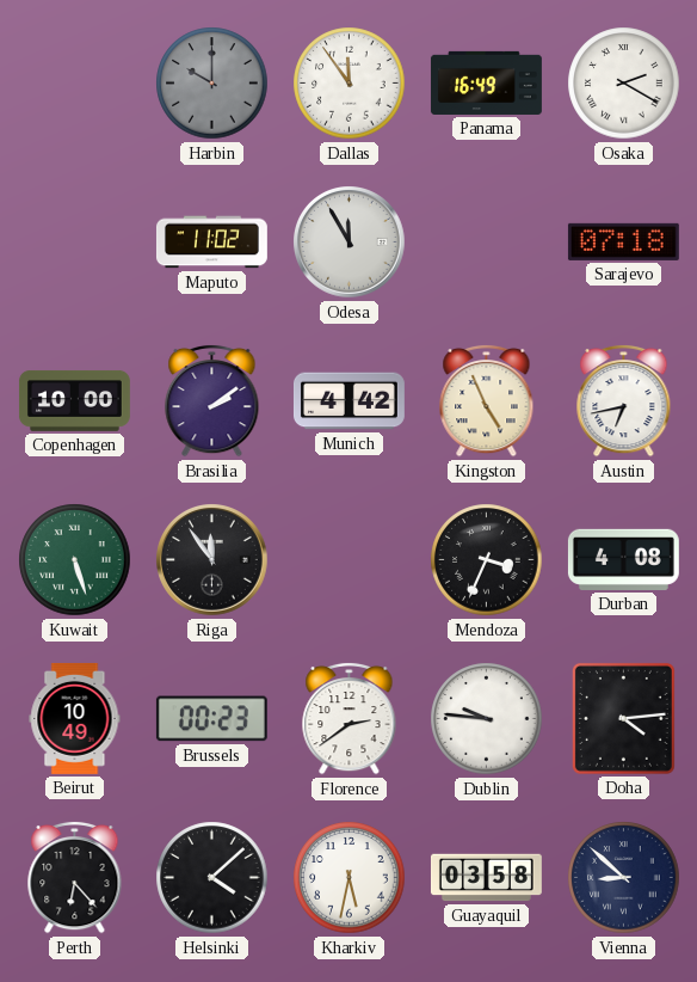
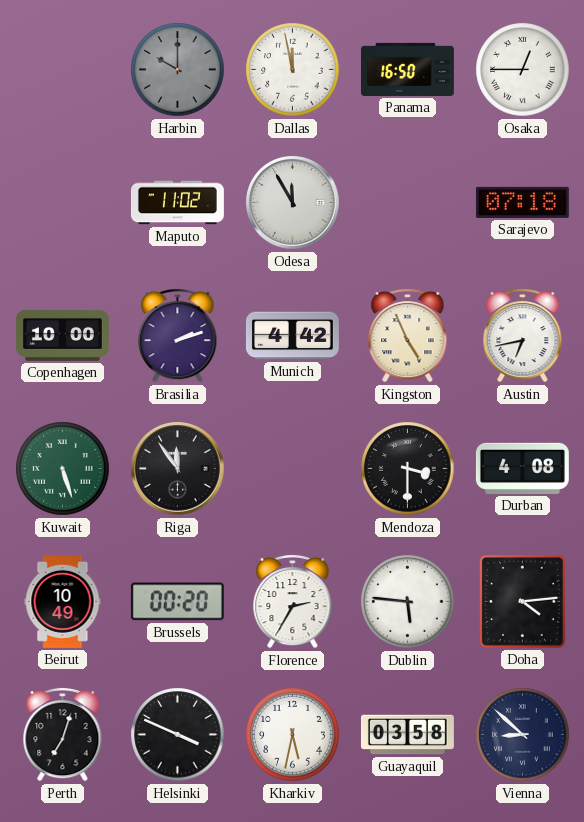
Dallas: 11:54 -> 11:58 (293, 70)
Panama: 16:49 -> 16:50 (407, 69)
Osaka: 2:20 -> 12:45 (523, 70)
Brasilia: 2:09 -> 2:12 (178, 335)
Mendoza: 3:34 -> 3:30 (408, 469)
Brussels: 00:23 -> 00:20 (177, 602)
Florence: 2:39 -> 2:35 (293, 601)
Dublin: 9:46 -> 5:46 (408, 602)
Perth: 6:23 -> 7:03 (63, 734)
Helsinki: 4:08 -> 3:49 (178, 735)
